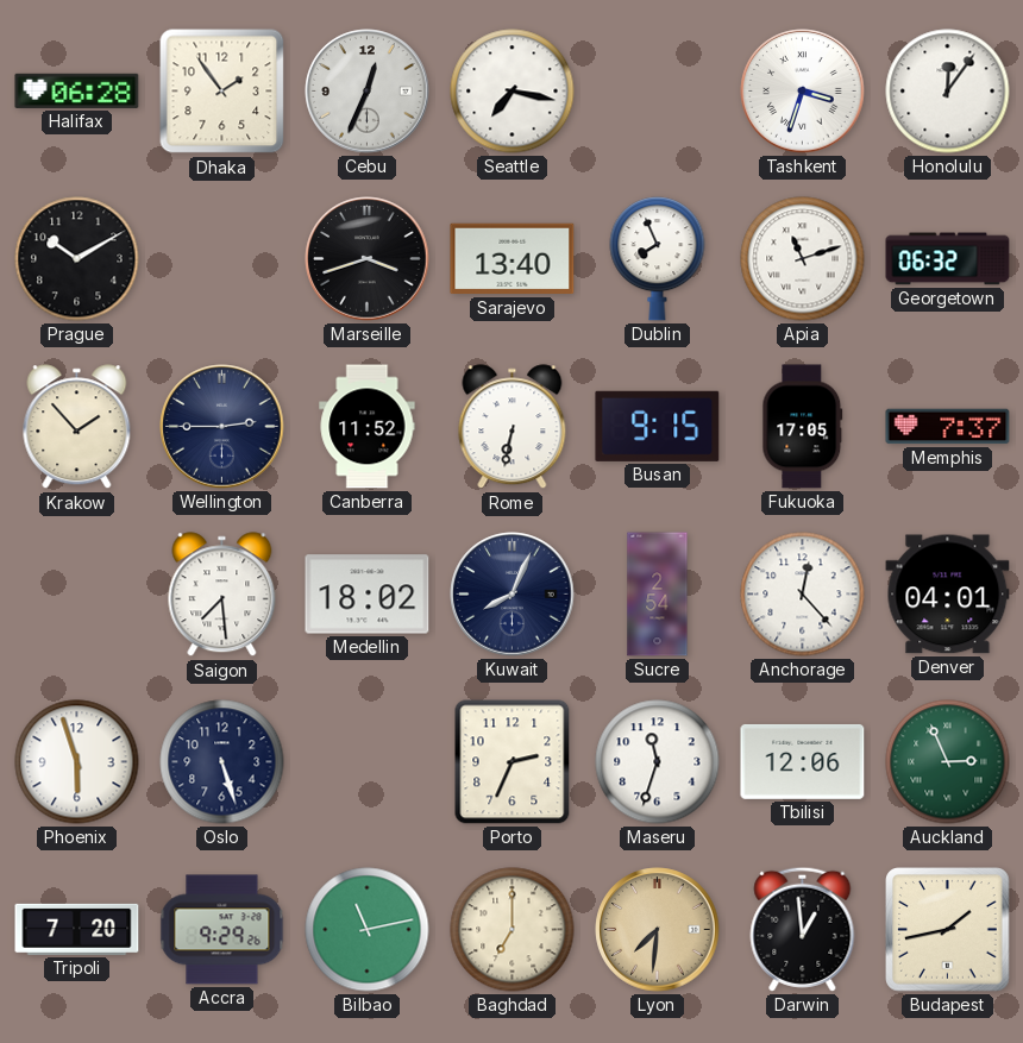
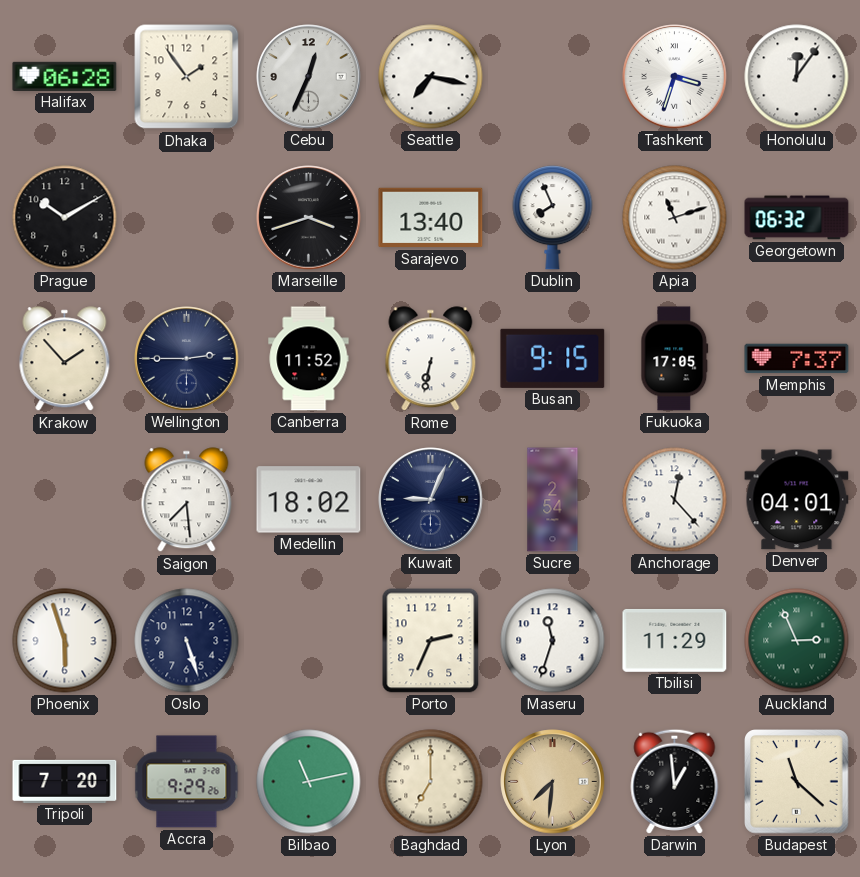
Kuwait: 8:04 -> 9:04 (431, 500)
Tbilisi: 12:06 -> 11:29 (675, 640)
Budapest: 1:43 -> 11:22 (797, 782)
